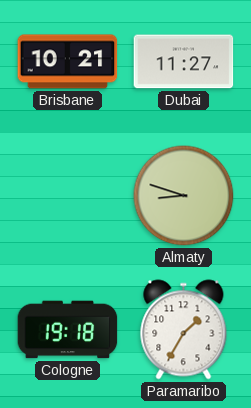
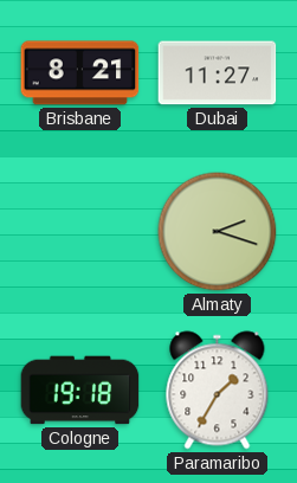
Brisbane: 10:21 -> 8:21 (80, 73)
Almaty: 8:48 -> 2:18 (218, 232)
